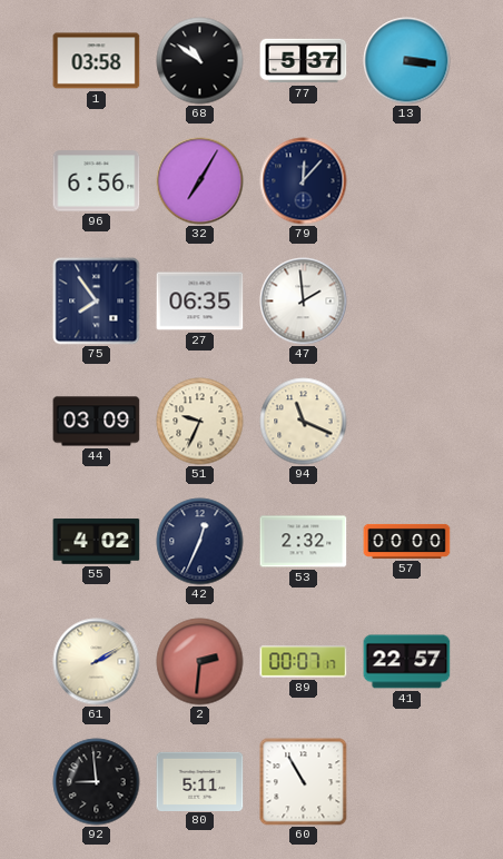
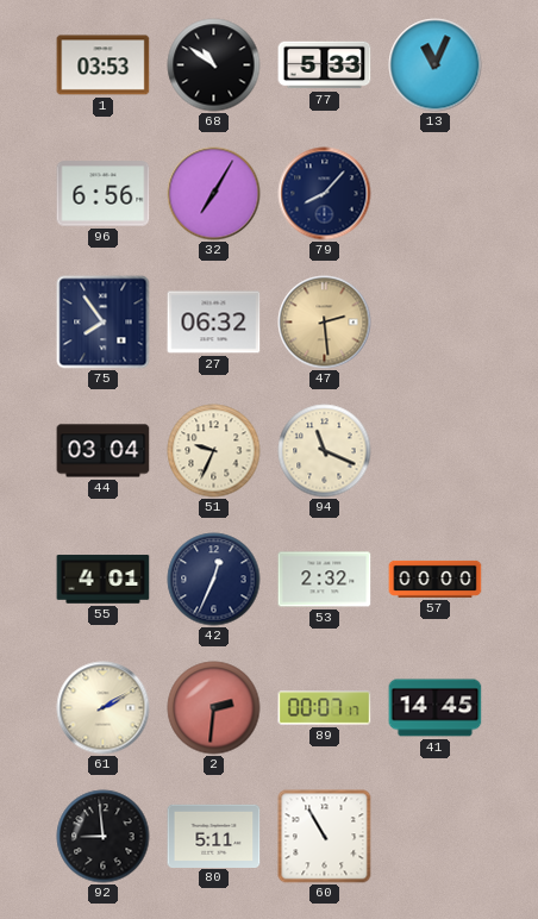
1: 03:58 -> 03:53 (104, 65)
77: 5:37 -> 5:33 (325, 65)
13: 3:16 -> 11:04 (436, 65)
79: 12:07 -> 8:07 (325, 194)
27: 06:35 -> 06:32 (214, 323)
47: 1:59 -> 2:29 (325, 323)
47 dial: white -> champagne (325, 323)
44: 03:09 -> 03:04 (104, 451)
55: 4:02 -> 4:01 (104, 580)
41: 22:57 -> 14:45 (436, 708)
